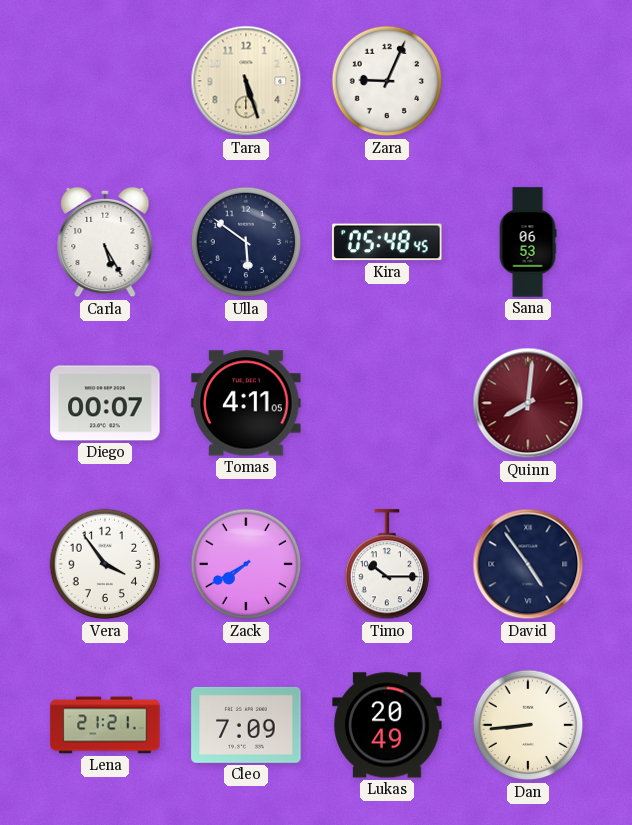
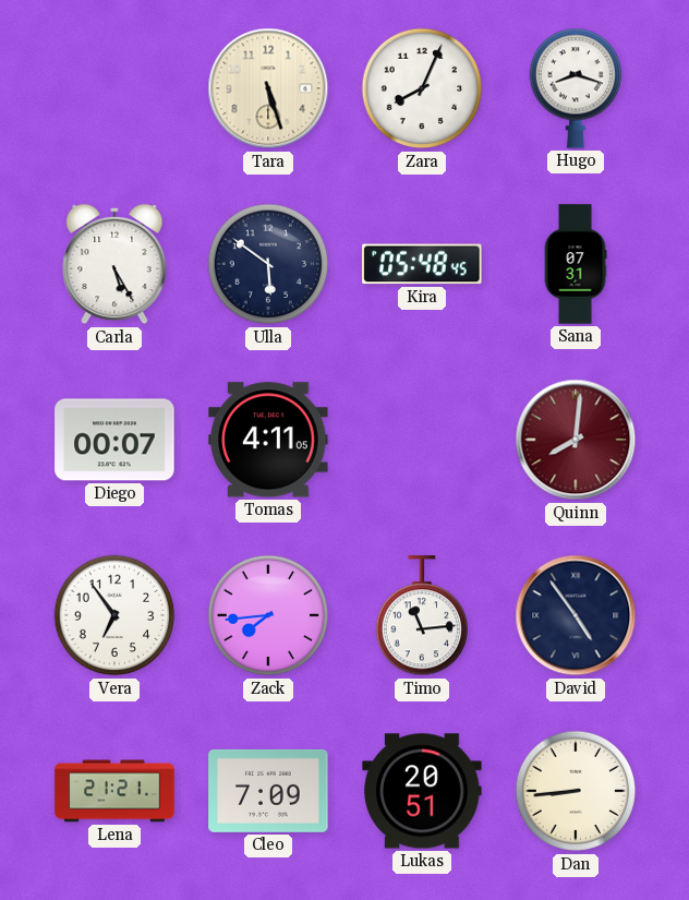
Zara: 9:04 -> 8:04 (422, 88)
Hugo: none -> 8:18 (575, 88)
Sana: 06:53 -> 07:31 (576, 264)
Vera: 3:54 -> 6:54 (114, 615)
Zack: 7:40 -> 7:44 (268, 615)
Timo: 10:15 -> 11:14 (421, 616)
Lukas: 20:49 -> 20:51 (422, 791)
